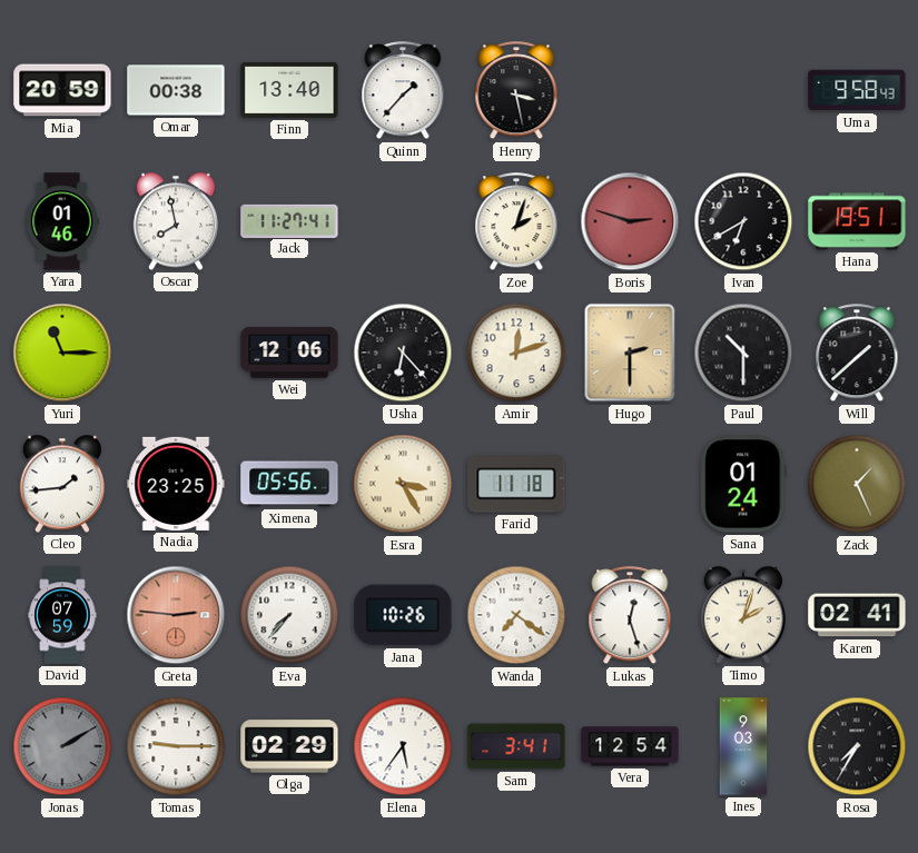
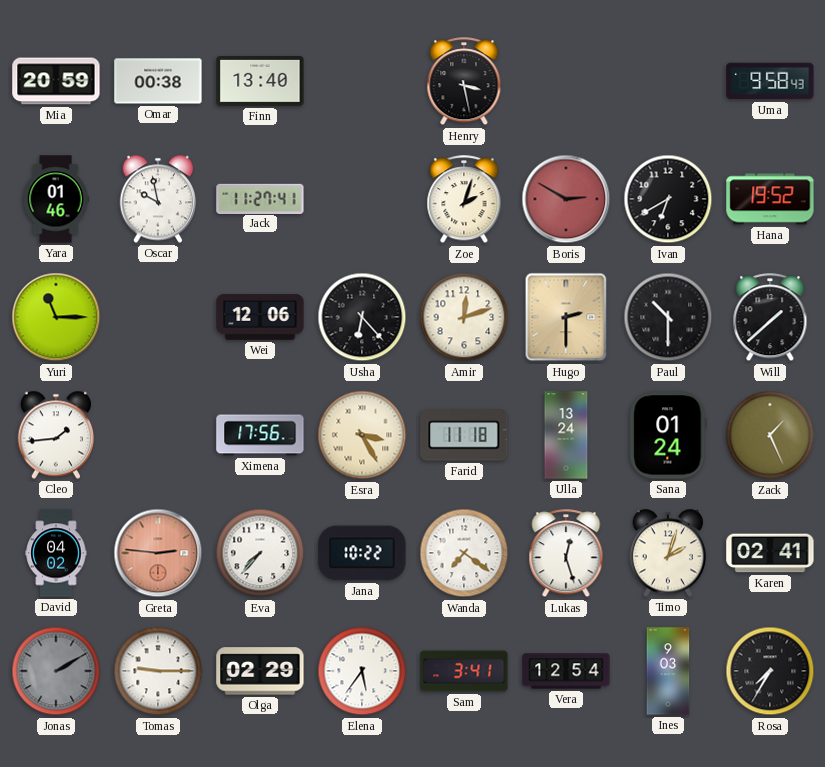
Quinn: 1:37 -> none (403, 91)
Oscar: 7:58 -> 9:58 (158, 199)
Boris: 2:48 -> 2:50 (566, 199)
Hana: 19:51 -> 19:52 (770, 199)
Nadia: 23:25 -> none (176, 484)
Ximena: 05:56 -> 17:56 (260, 435)
Ulla: none -> 13:24 (566, 435)
David: 07:59 -> 04:02 (56, 553)
Jana: 10:26 -> 10:22 (362, 553)
